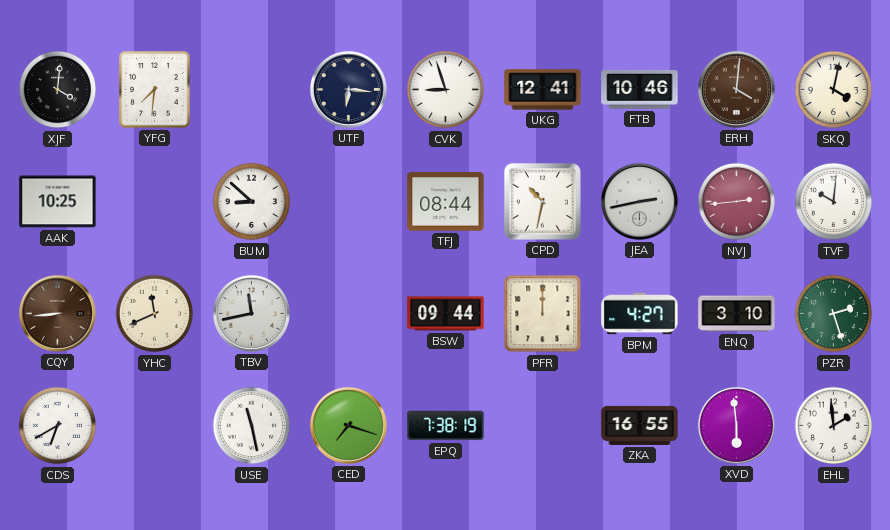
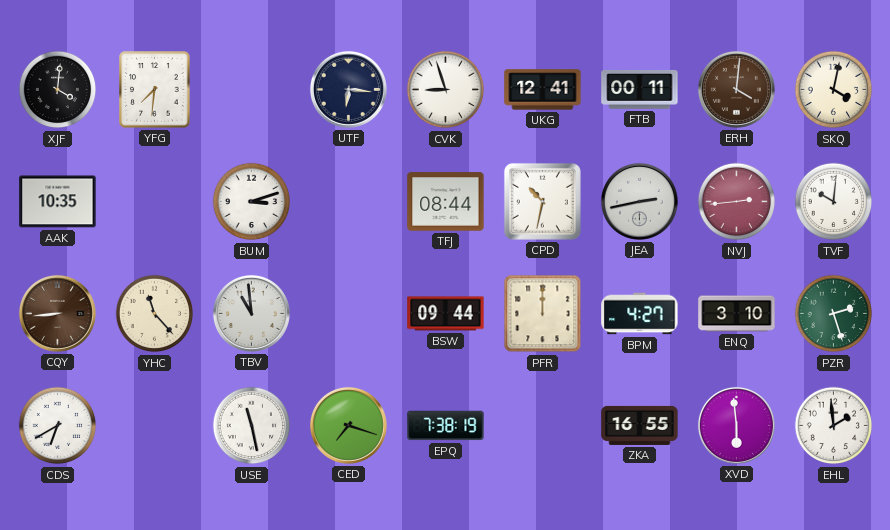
FTB: 10:46 -> 00:11 (640, 89)
AAK: 10:25 -> 10:35 (58, 202)
BUM: 8:52 -> 3:12 (252, 202)
YHC: 11:41 -> 11:23 (155, 314)
TBV: 11:43 -> 10:59 (251, 313)
